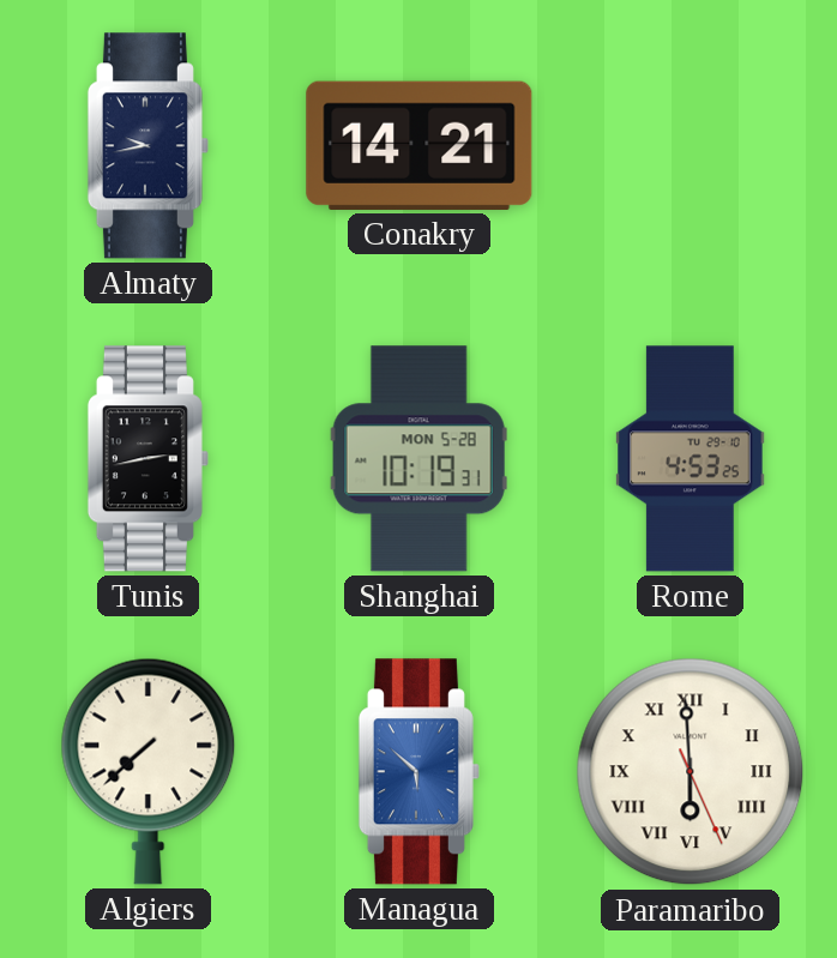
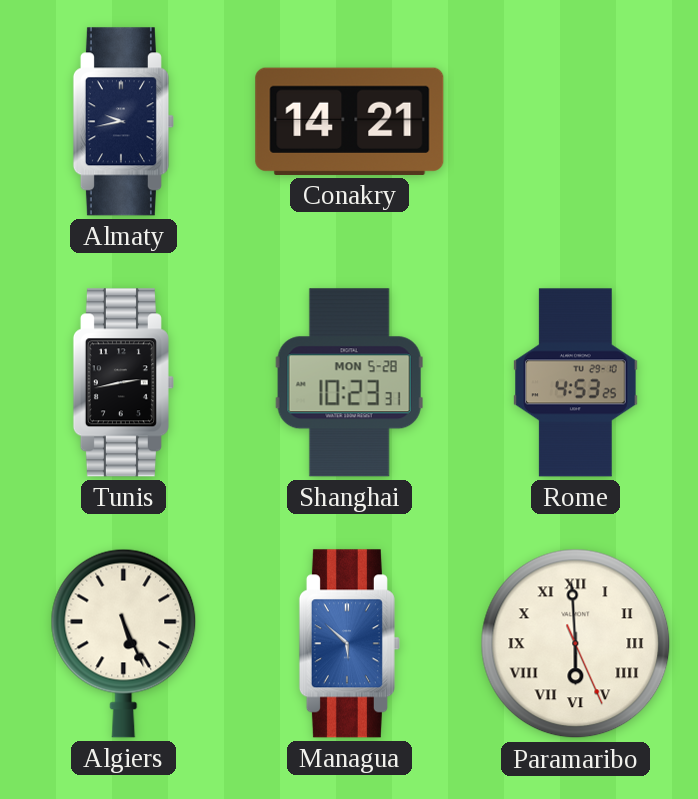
Shanghai: 10:19 -> 10:23 (349, 383)
Algiers: 7:38 -> 5:26 (124, 643)
